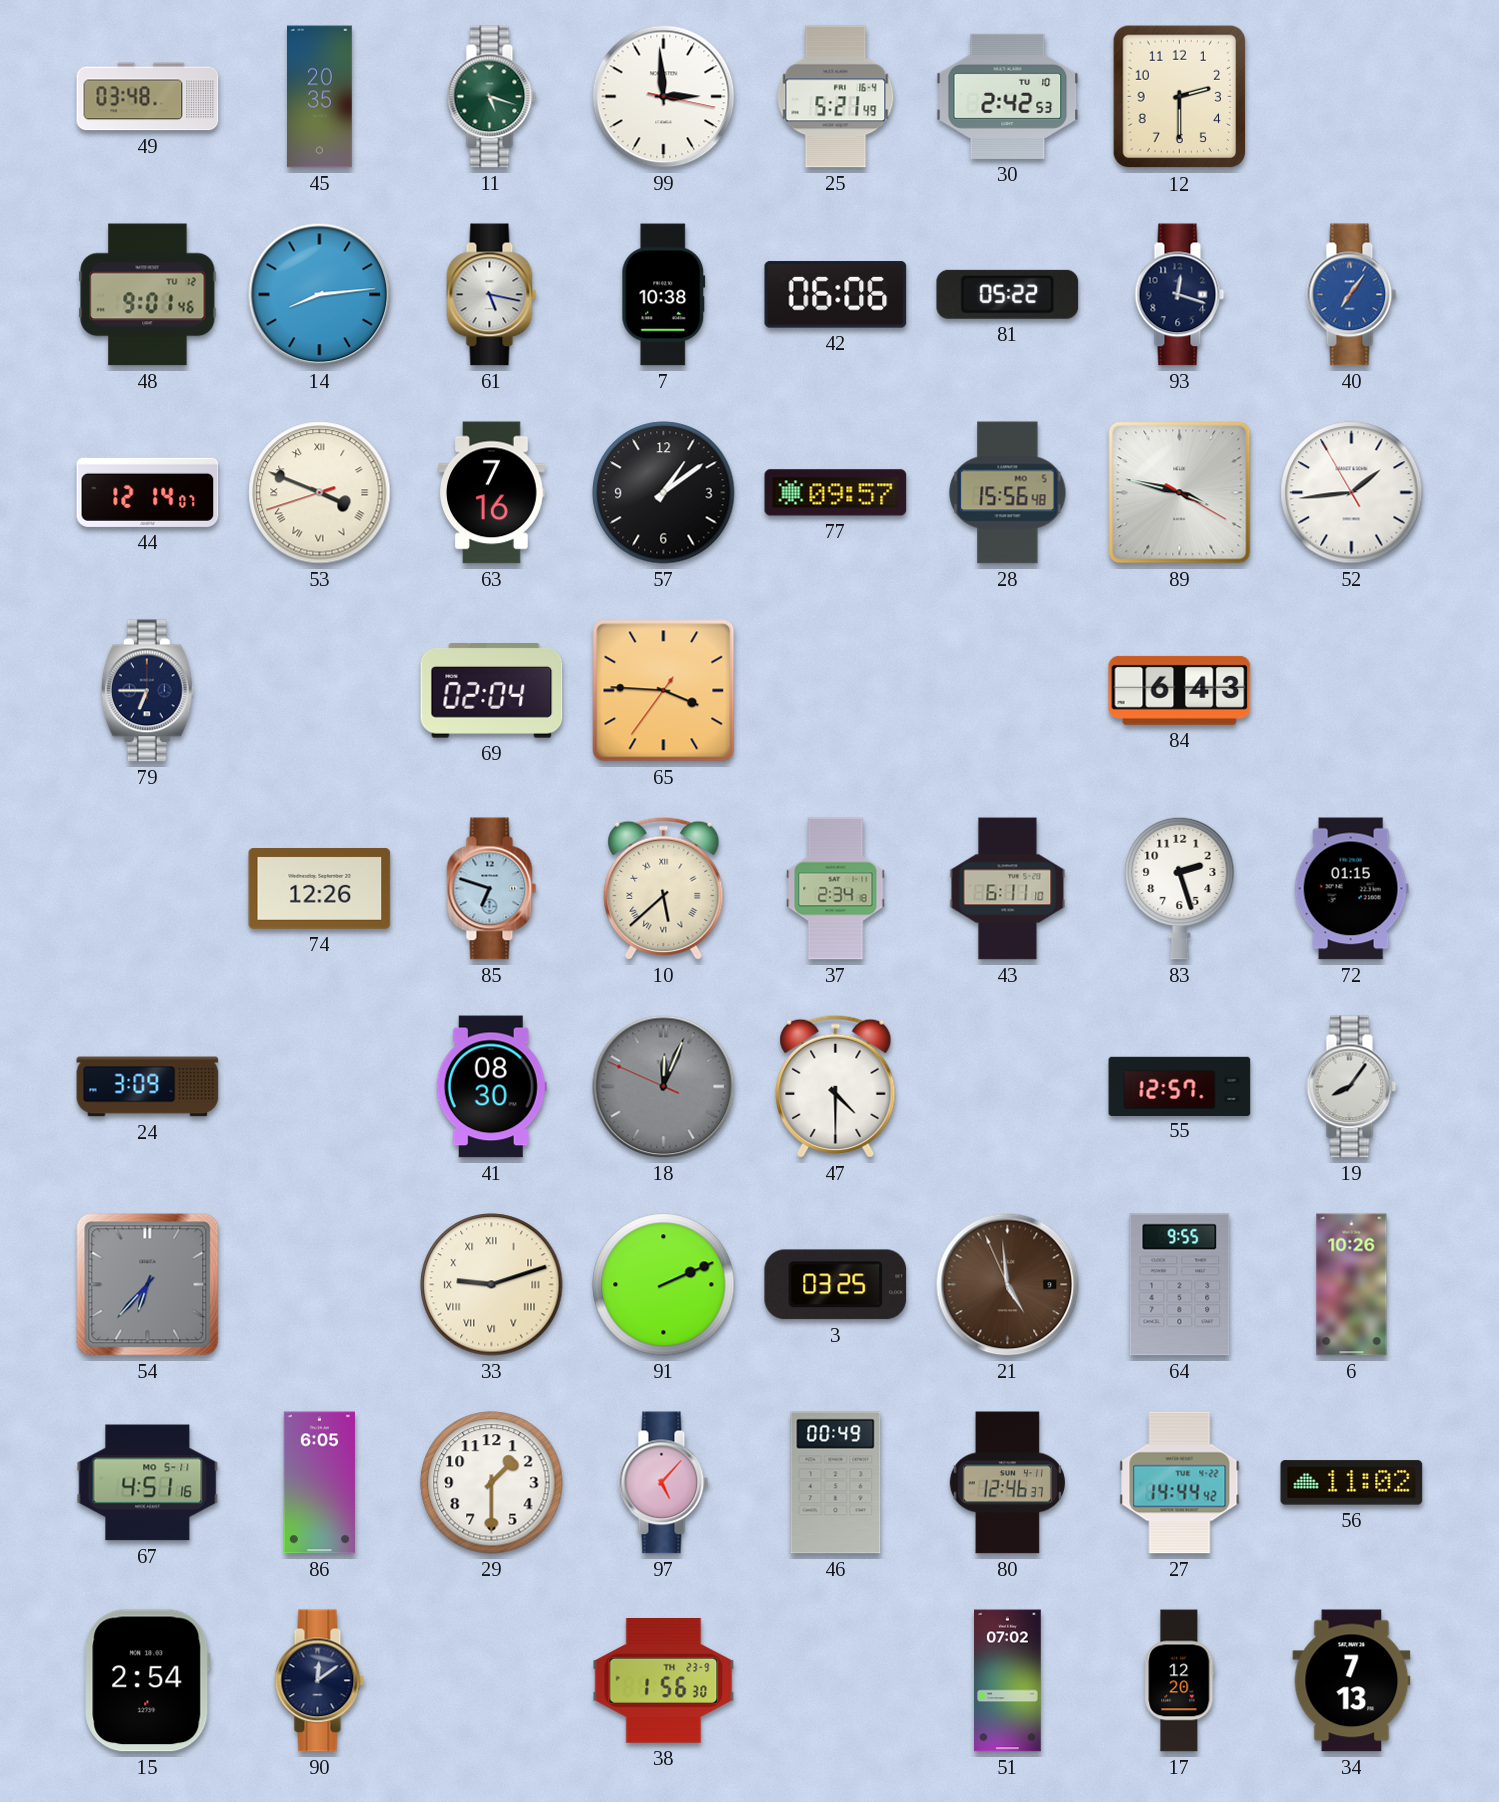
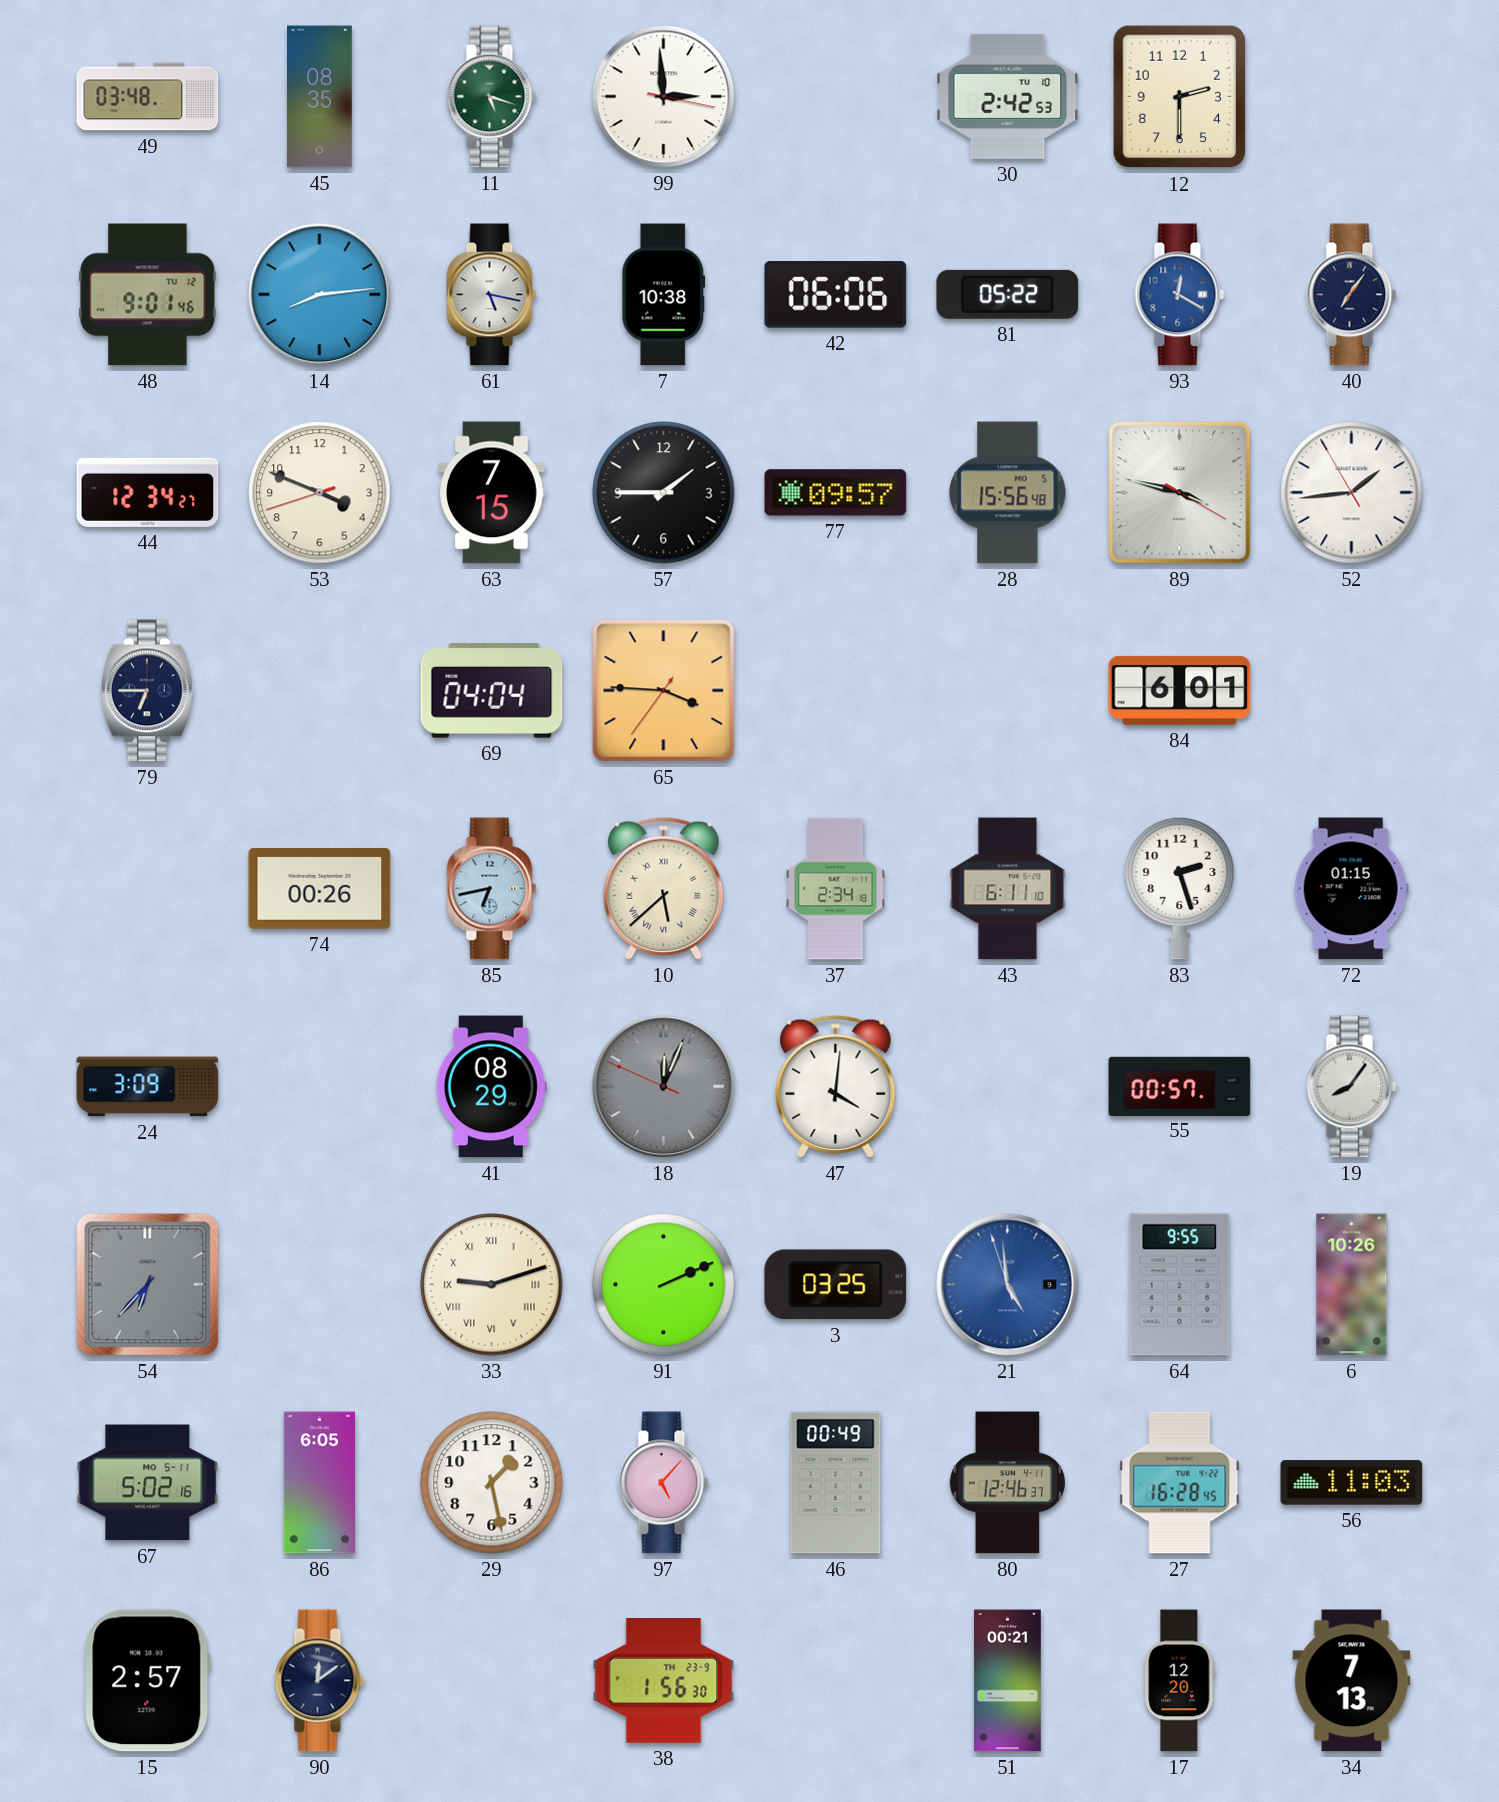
45: 20:35 -> 08:35 (320, 97)
25: 5:21 -> none (836, 97)
93: 12:18 -> 12:20 (1180, 295)
93 dial: navy -> blue (1180, 295)
40 dial: blue -> navy (1352, 295)
44: 12:14 -> 12:34 (148, 492)
53 numerals: Roman -> Arabic (320, 493)
63: 7:16 -> 7:15 (492, 493)
57: 1:09 -> 1:45 (664, 493)
69: 02:04 -> 04:04 (492, 691)
84: 6:43 -> 6:01 (1180, 690)
74: 12:26 -> 00:26 (320, 889)
85: 6:48 -> 6:43 (492, 889)
41: 08:30 -> 08:29 (491, 1087)
47: 4:30 -> 4:01 (836, 1086)
55: 12:57 -> 00:57 (1180, 1086)
21: 4:58:56 -> 4:58:57 (1008, 1285)
21 dial: brown -> blue (1008, 1285)
67: 4:51 -> 5:02 (148, 1483)
29: 1:30 -> 1:28 (492, 1483)
27: 14:44 -> 16:28 (1180, 1483)
56: 11:02 -> 11:03 (1352, 1483)
15: 2:54 -> 2:57 (148, 1681)
51: 07:02 -> 00:21 (1008, 1681)
